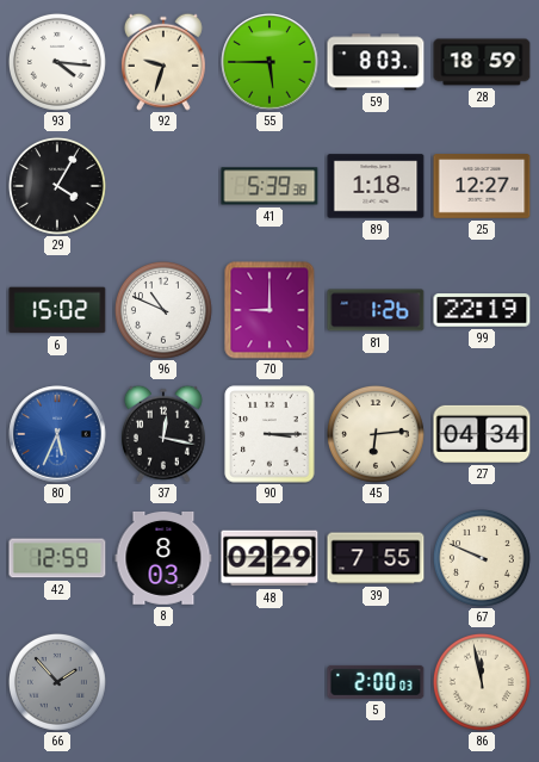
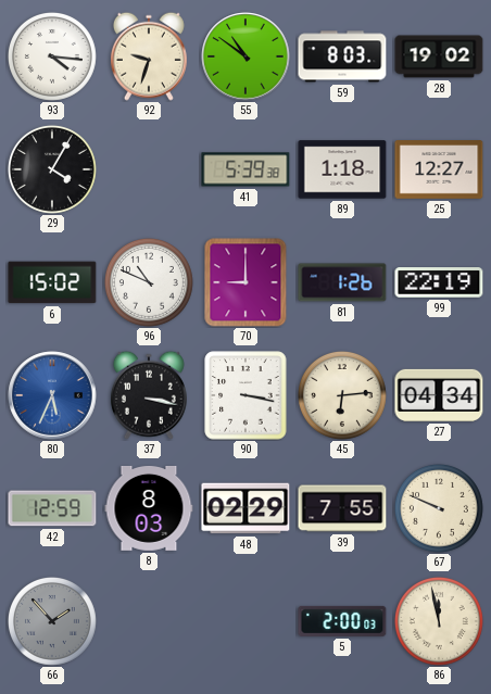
55: 5:45 -> 10:51 (246, 56)
28: 18:59 -> 19:02 (439, 56)
37: 12:17 -> 3:17 (149, 395)
90: 3:15 -> 3:17 (246, 395)
